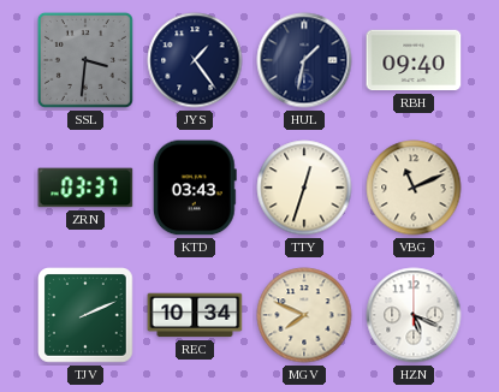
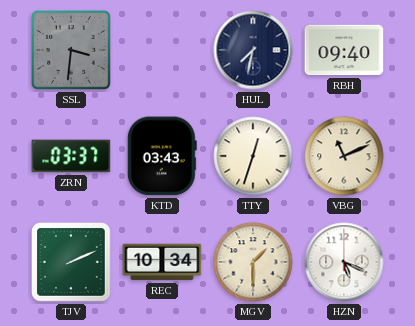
JYS: 1:24 -> none (195, 60)
HUL: 1:32 -> 7:32 (253, 50)
MGV: 7:49 -> 1:30 (253, 262)
